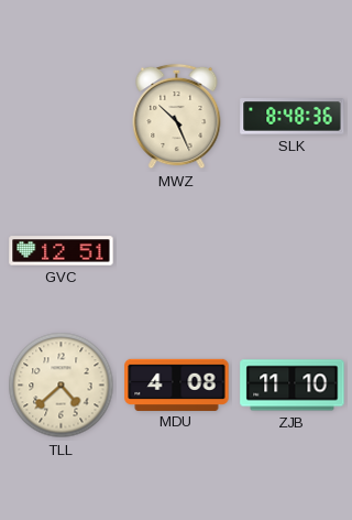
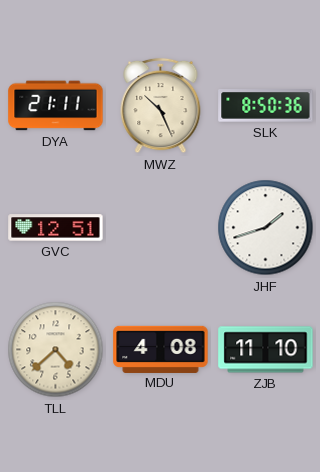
DYA: none -> 21:11 (56, 106)
SLK: 8:48 -> 8:50 (266, 106)
JHF: none -> 1:42 (266, 228)
